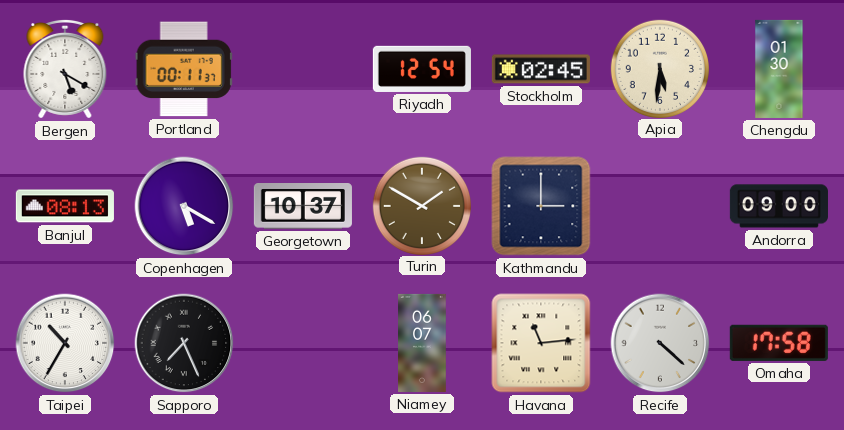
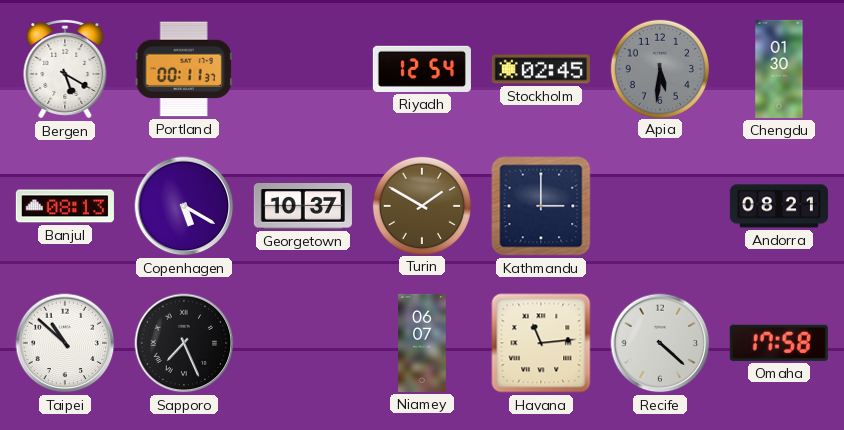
Apia dial: cream -> grey (659, 68)
Andorra: 09:00 -> 08:21 (779, 206)
Taipei: 10:35 -> 10:52 (65, 343)
